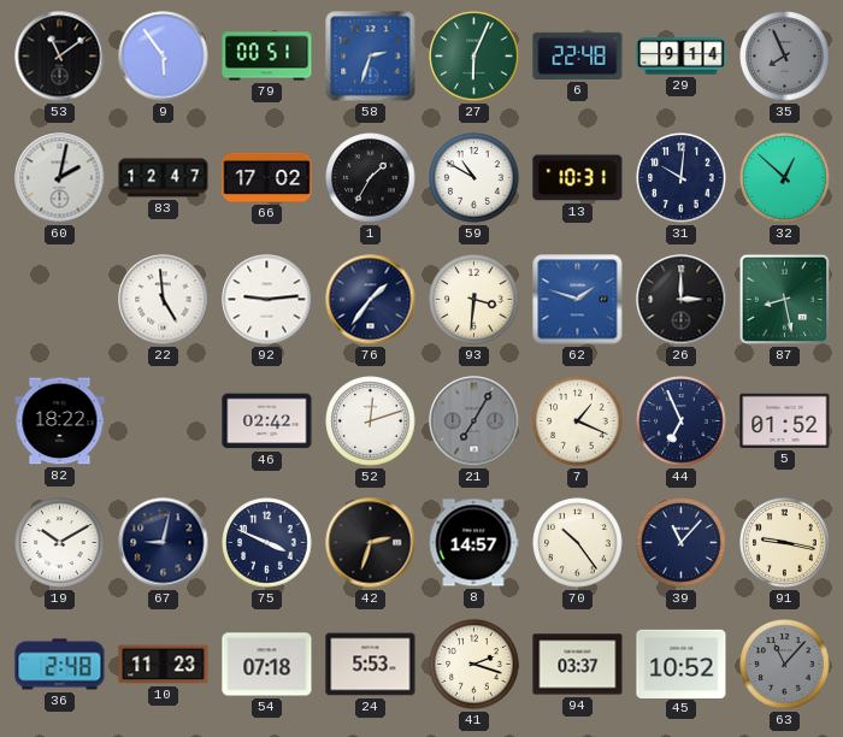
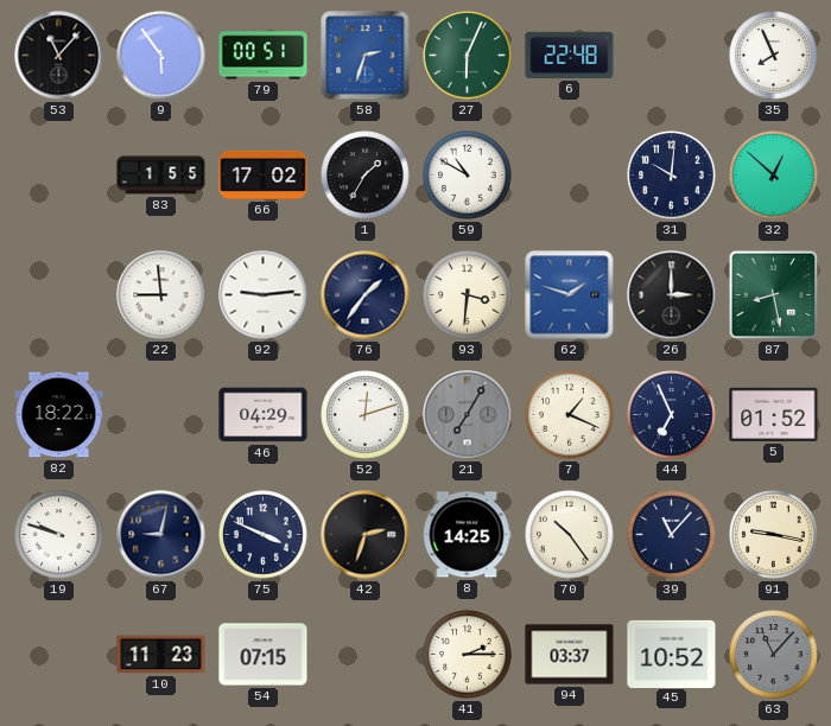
53: 11:09 -> 11:07 (59, 56)
29: 9:14 -> none (682, 57)
35 dial: grey -> white (774, 56)
60: 2:02 -> none (60, 178)
83: 12:47 -> 1:55 (161, 176)
13: 10:31 -> none (578, 178)
22: 4:59 -> 8:59 (161, 295)
46: 02:42 -> 04:29 (264, 415)
19: 10:10 -> 9:48 (59, 535)
8: 14:57 -> 14:25 (467, 535)
36: 2:48 -> none (60, 665)
54: 07:18 -> 07:15 (264, 655)
24: 5:53 -> none (371, 665)
41: 2:18 -> 2:15 (468, 655)
